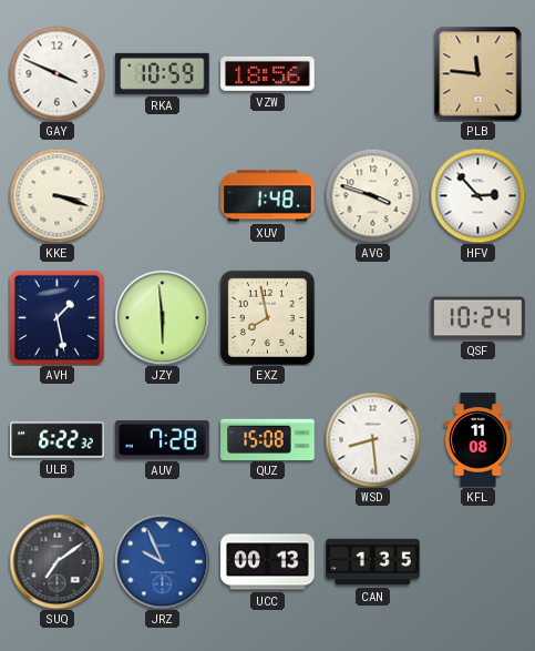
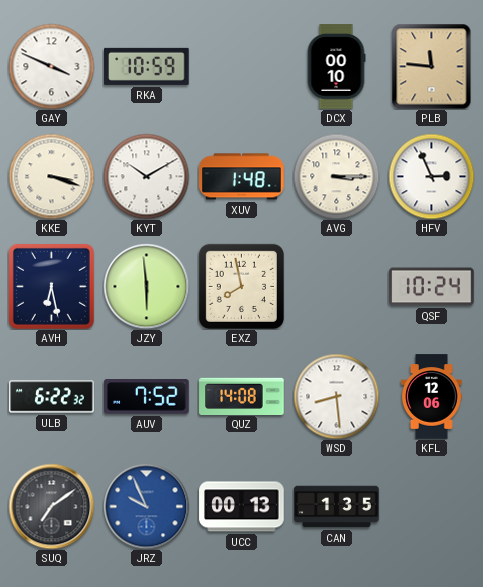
VZW: 18:56 -> none (268, 73)
DCX: none -> 00:10 (336, 67)
KYT: none -> 10:10 (146, 176)
AVG: 3:48 -> 3:15 (336, 176)
HFV: 2:53 -> 2:56 (431, 176)
AVH: 1:28 -> 6:28 (51, 286)
AUV: 7:28 -> 7:52 (147, 397)
QUZ: 15:08 -> 14:08 (242, 396)
KFL: 11:08 -> 12:06 (432, 397)
